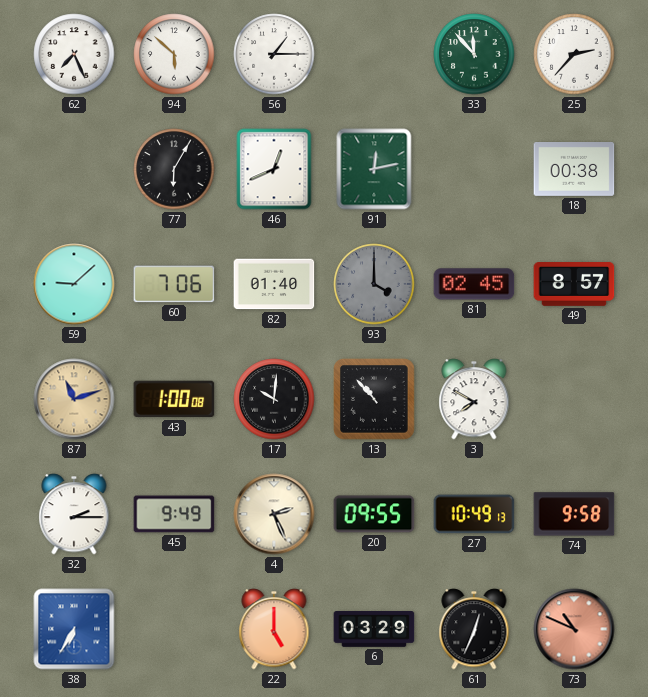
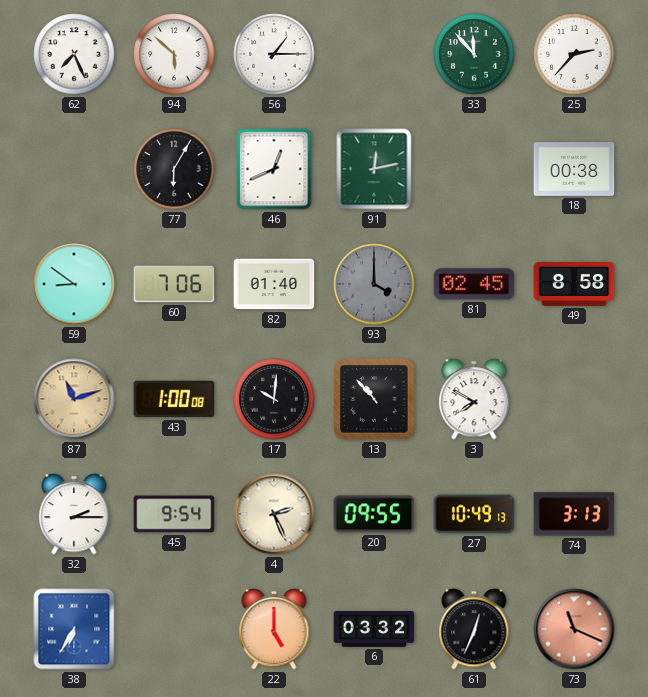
59: 9:08 -> 8:51 (74, 284)
49: 8:57 -> 8:58 (574, 285)
45: 9:49 -> 9:54 (174, 514)
74: 9:58 -> 3:13 (574, 514)
6: 03:29 -> 03:32 (374, 630)
73: 10:49 -> 11:19 (574, 629)
